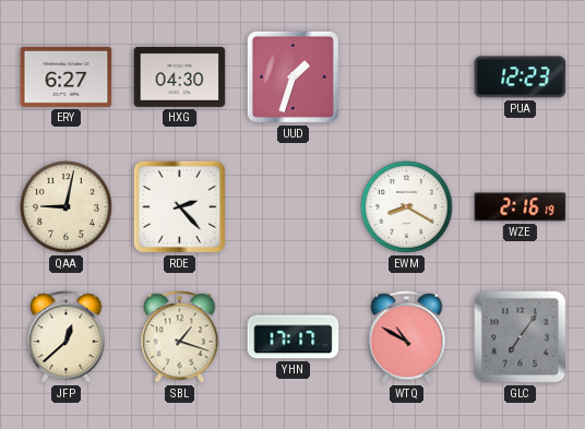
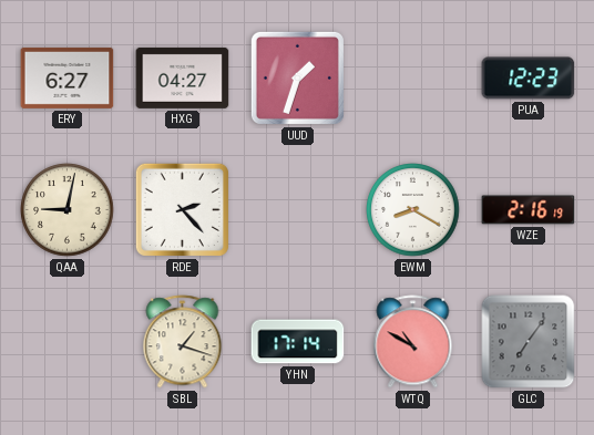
HXG: 04:30 -> 04:27 (183, 77)
JFP: 12:38 -> none (67, 337)
YHN: 17:17 -> 17:14 (298, 342)
